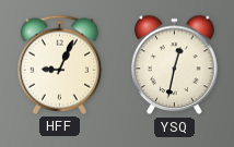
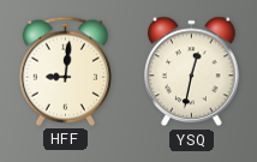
HFF: 9:04 -> 9:01 (65, 71)
